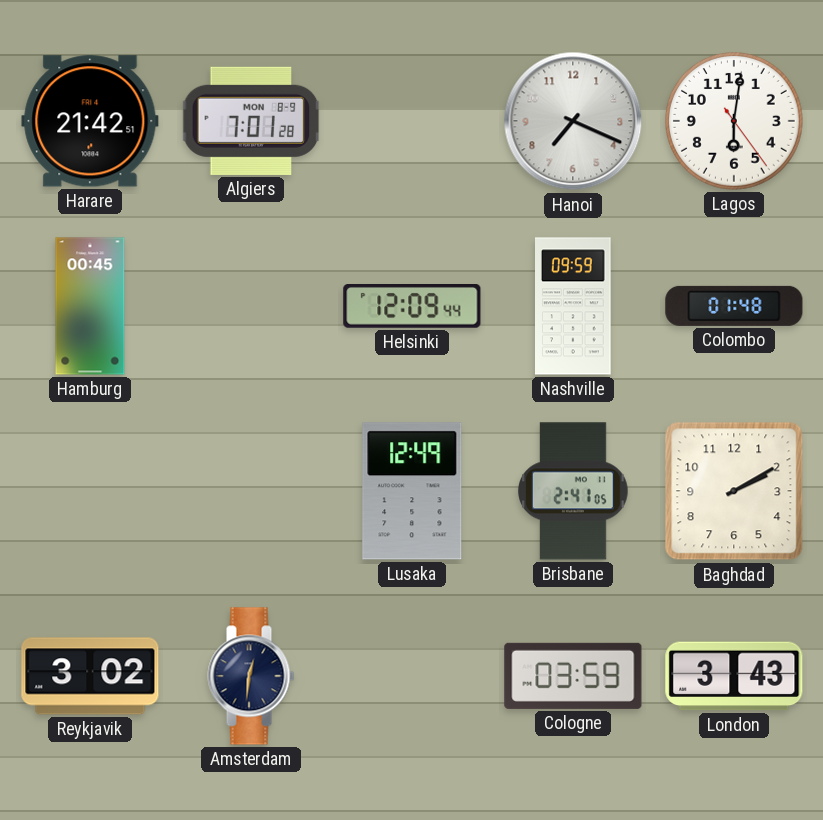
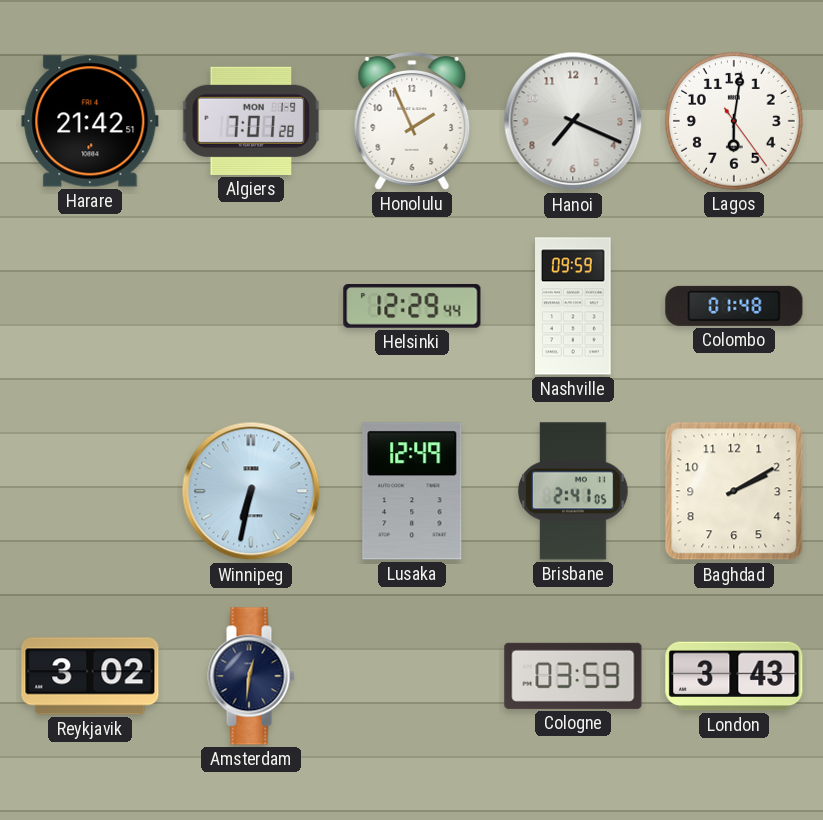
Algiers date: MON 8-9 -> MON 1-9 (251, 121)
Honolulu: none -> 1:56 (412, 121)
Hamburg: 00:45 -> none (90, 306)
Helsinki: 12:09 -> 12:29 (412, 307)
Winnipeg: none -> 6:32 (251, 491)
